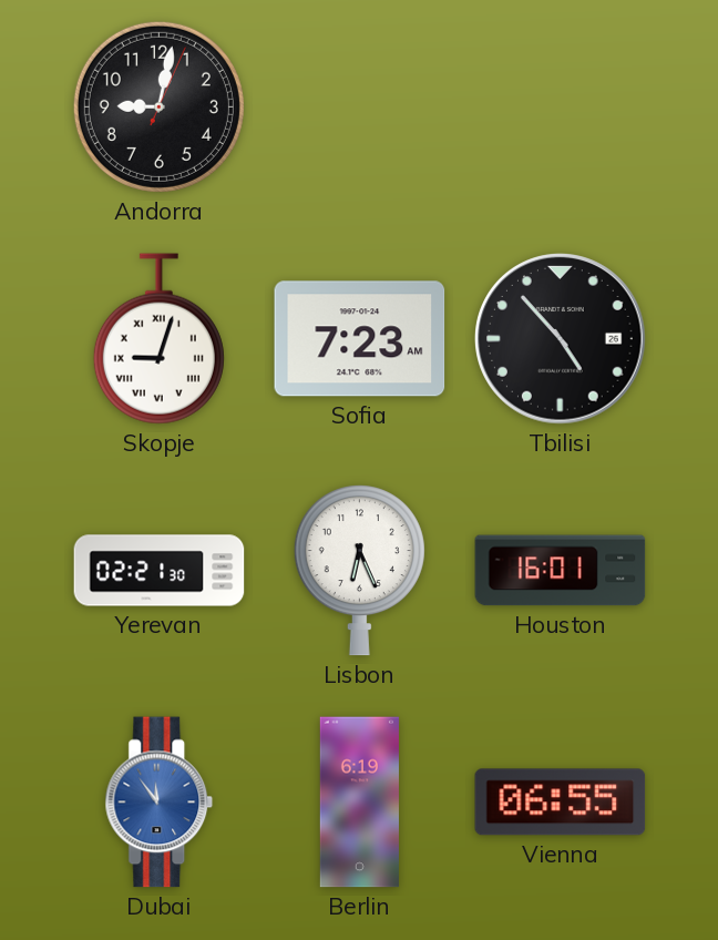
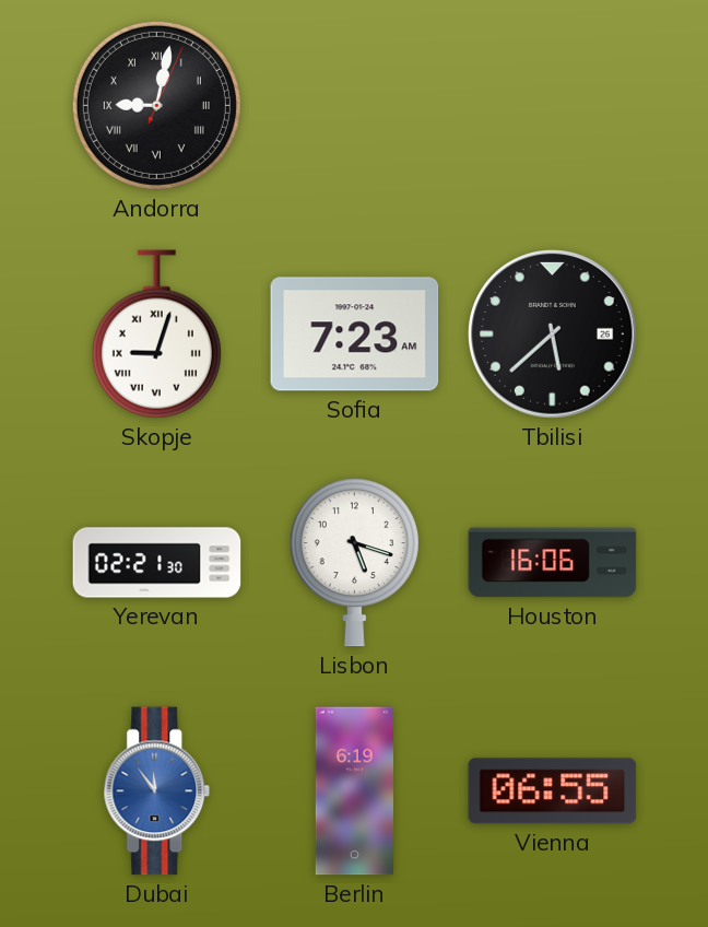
Andorra numerals: Arabic -> Roman (156, 105)
Tbilisi: 4:53 -> 5:38 (553, 335)
Lisbon: 6:26 -> 5:18 (354, 563)
Houston: 16:01 -> 16:06 (553, 563)
